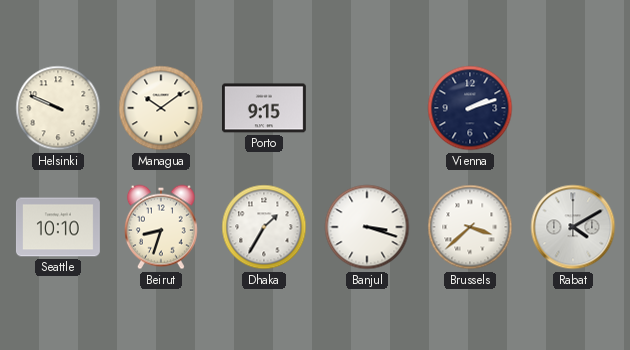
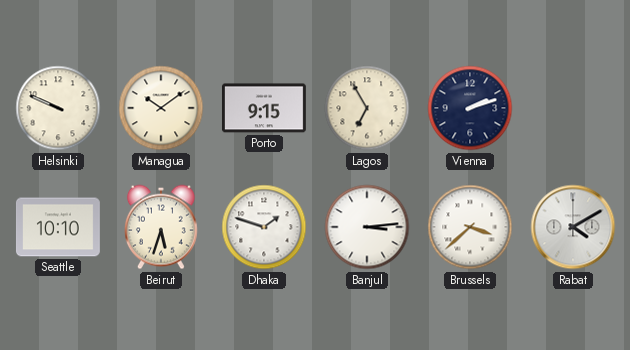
Lagos: none -> 6:55 (367, 108)
Beirut: 8:33 -> 5:33 (161, 227)
Dhaka: 1:35 -> 1:48 (264, 227)
Banjul: 3:18 -> 3:14 (367, 227)
